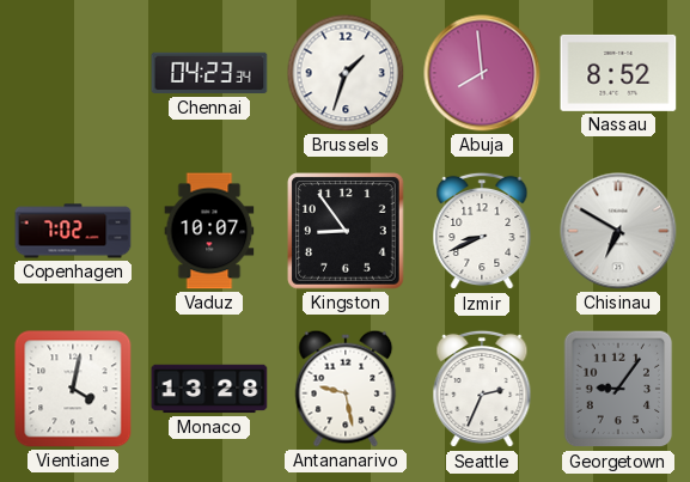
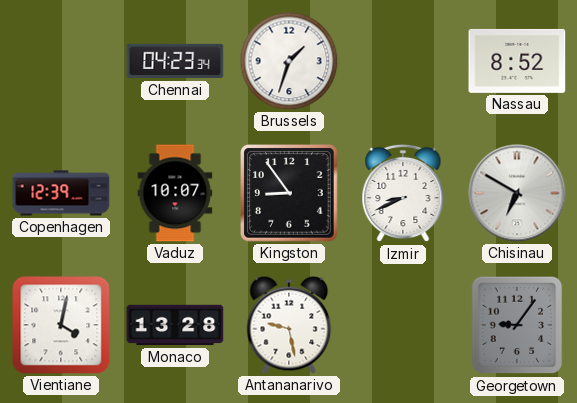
Abuja: 7:59 -> none (482, 73)
Copenhagen: 7:02 -> 12:39 (61, 193)
Seattle: 2:34 -> none (482, 389)
